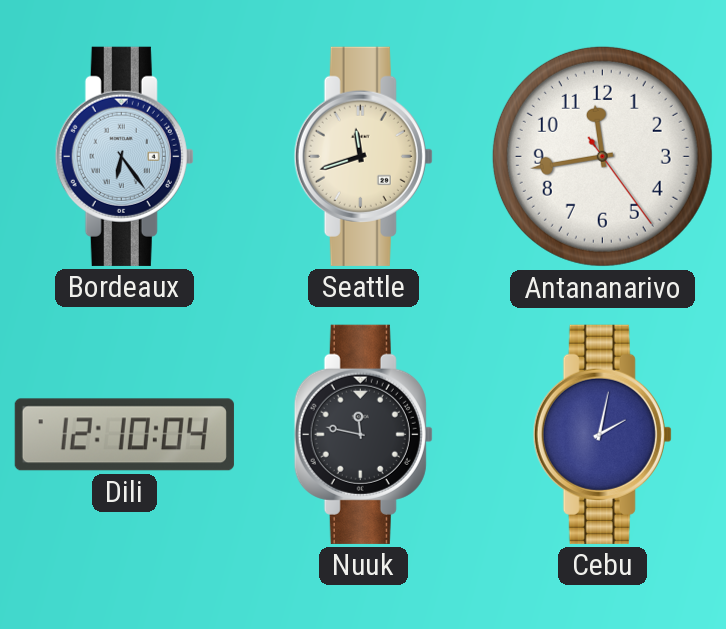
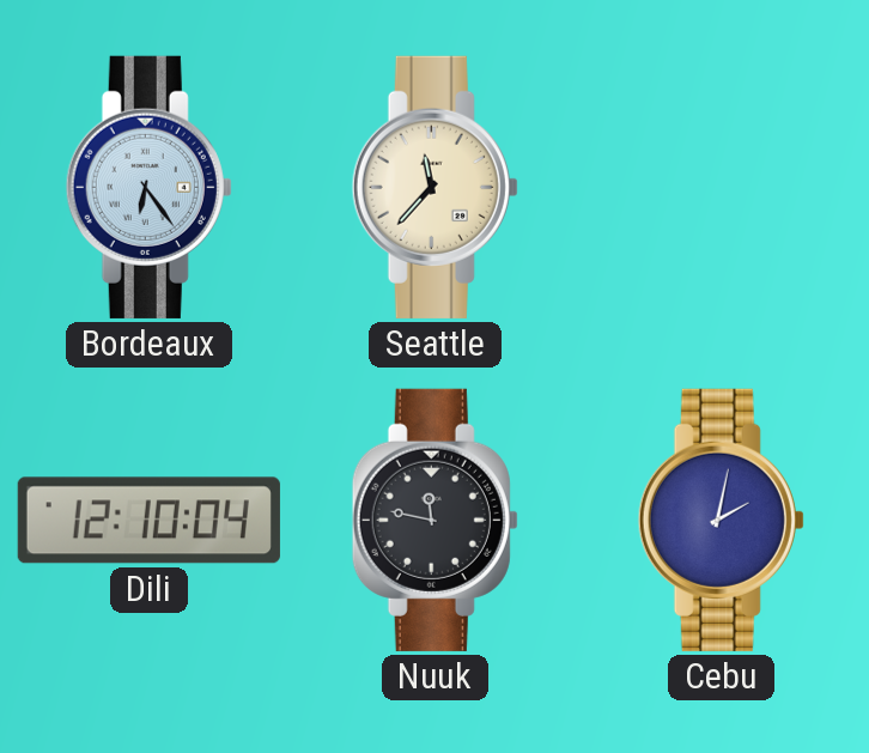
Seattle: 11:42 -> 11:37 (434, 187)
Antananarivo: 11:43 -> none (602, 156)
